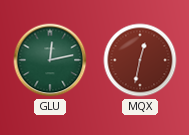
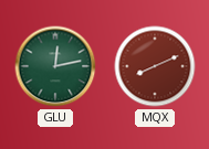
MQX: 12:32 -> 8:11 (155, 66)
